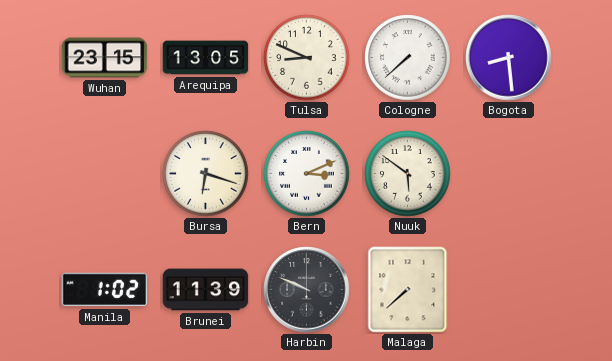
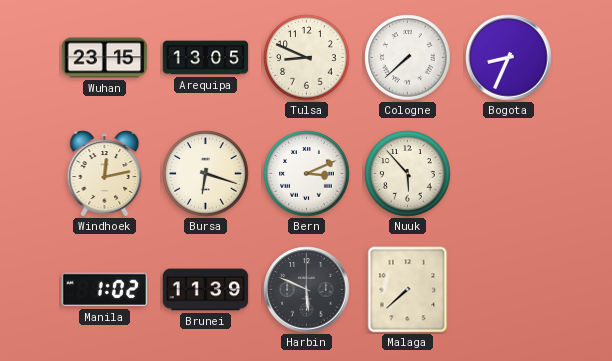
Bogota: 8:29 -> 8:34 (509, 58)
Windhoek: none -> 12:13 (105, 174)
Nuuk: 5:51 -> 5:53 (408, 174)
Harbin: 9:49 -> 5:49 (307, 290)
